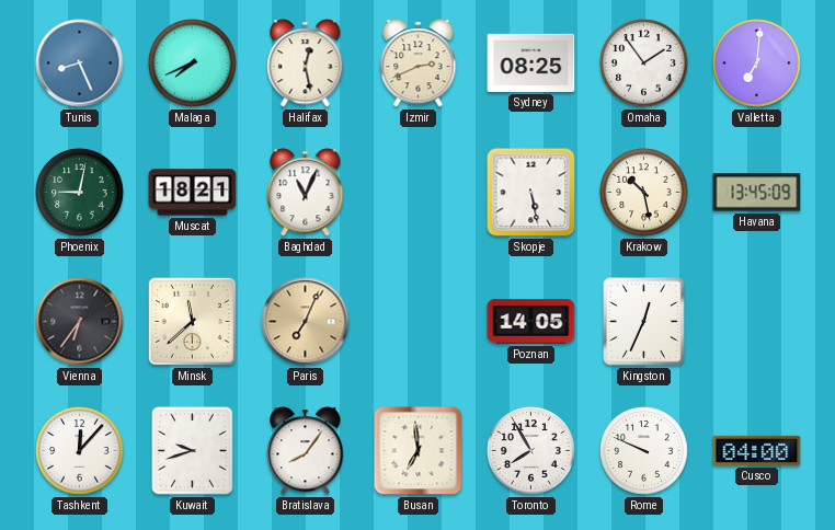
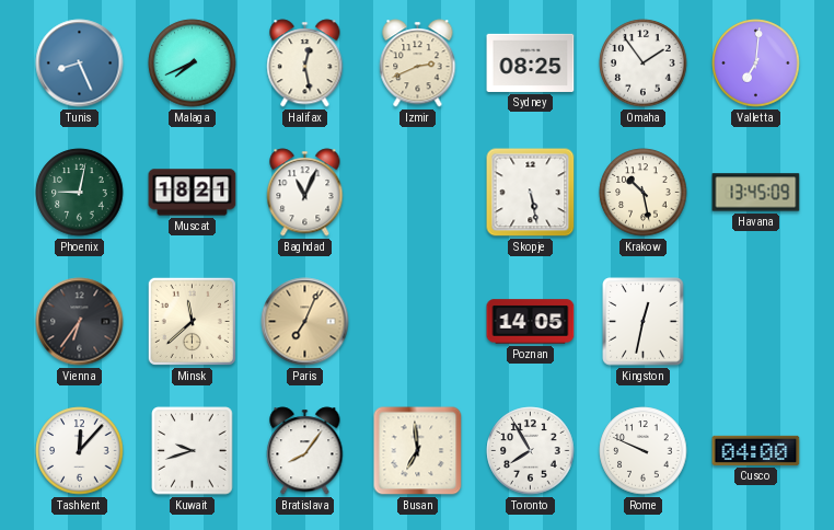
Kingston: 12:34 -> 12:32 (644, 322)
